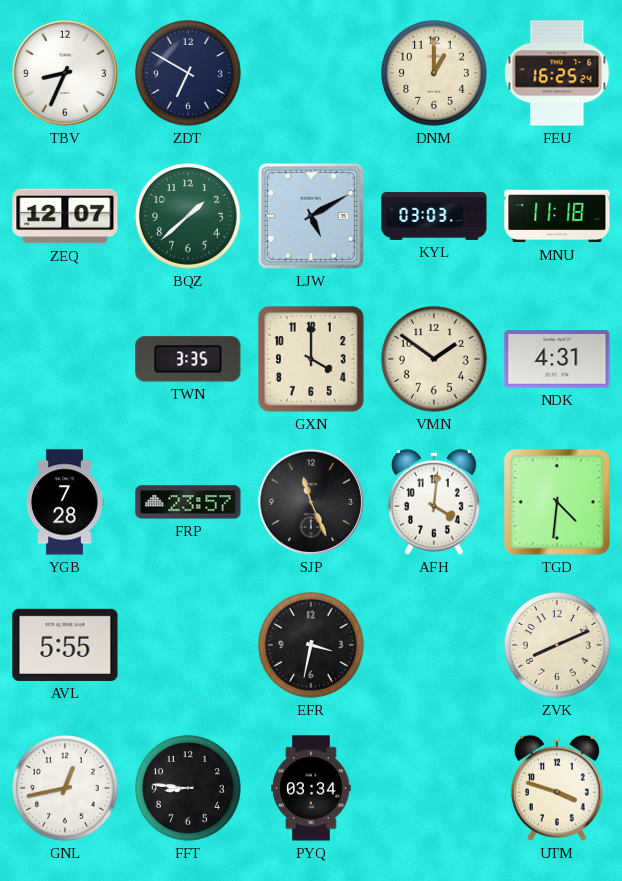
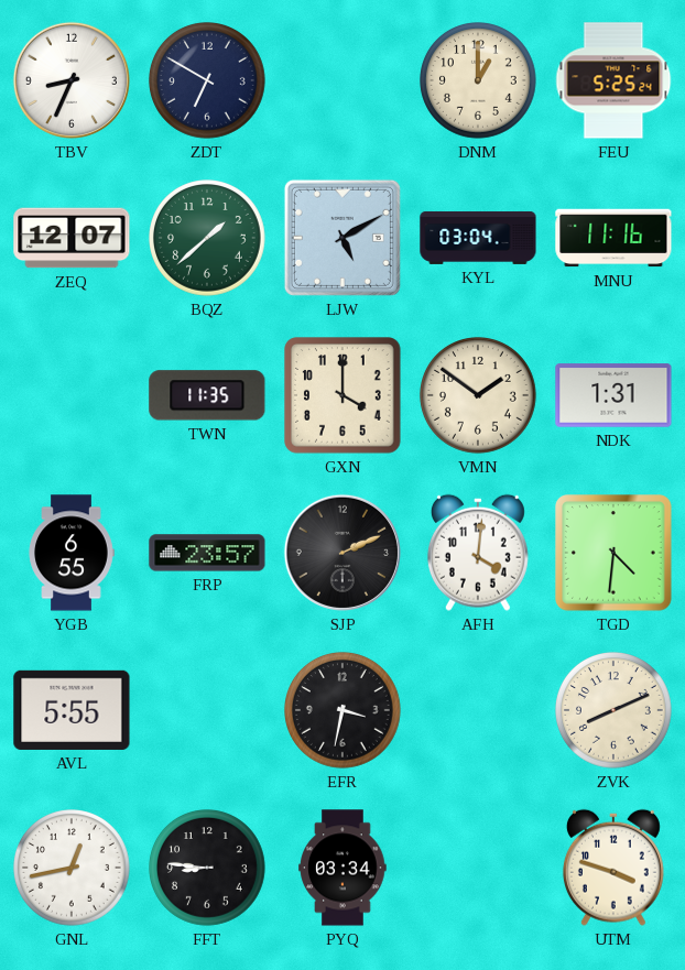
FEU: 16:25 -> 5:25 (613, 80)
KYL: 03:03 -> 03:04 (478, 238)
MNU: 11:18 -> 11:16 (613, 238)
TWN: 3:35 -> 11:35 (207, 395)
NDK: 4:31 -> 1:31 (613, 395)
YGB: 7:28 -> 6:55 (72, 553)
SJP: 11:26 -> 2:11 (342, 553)
